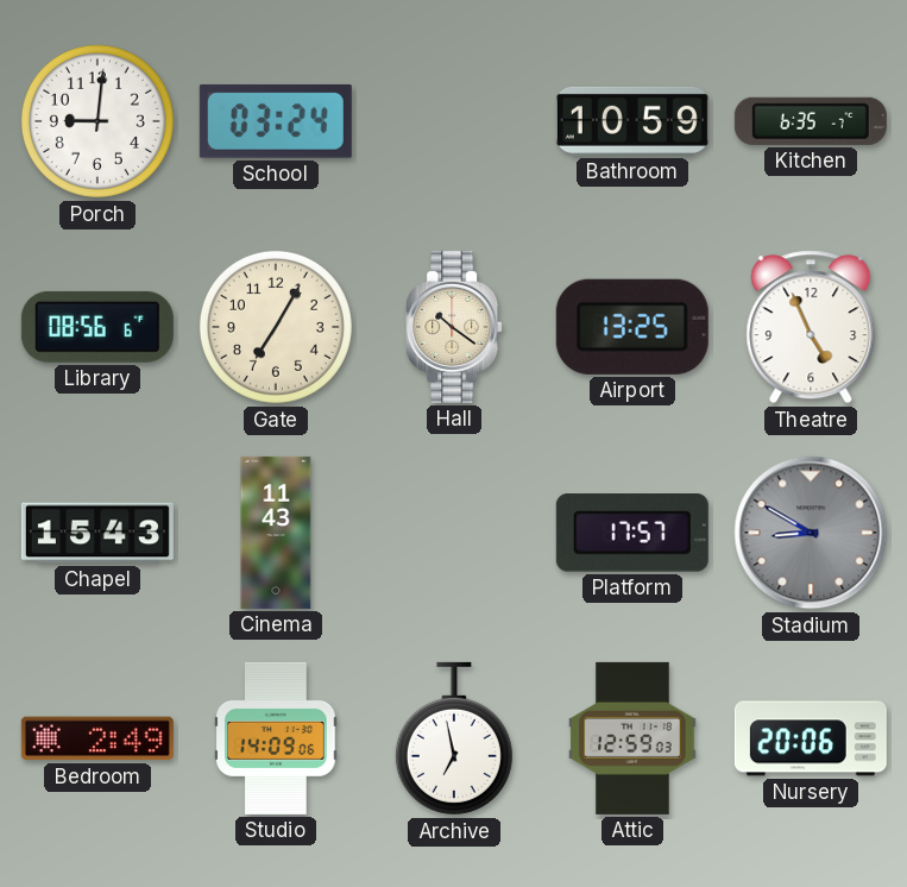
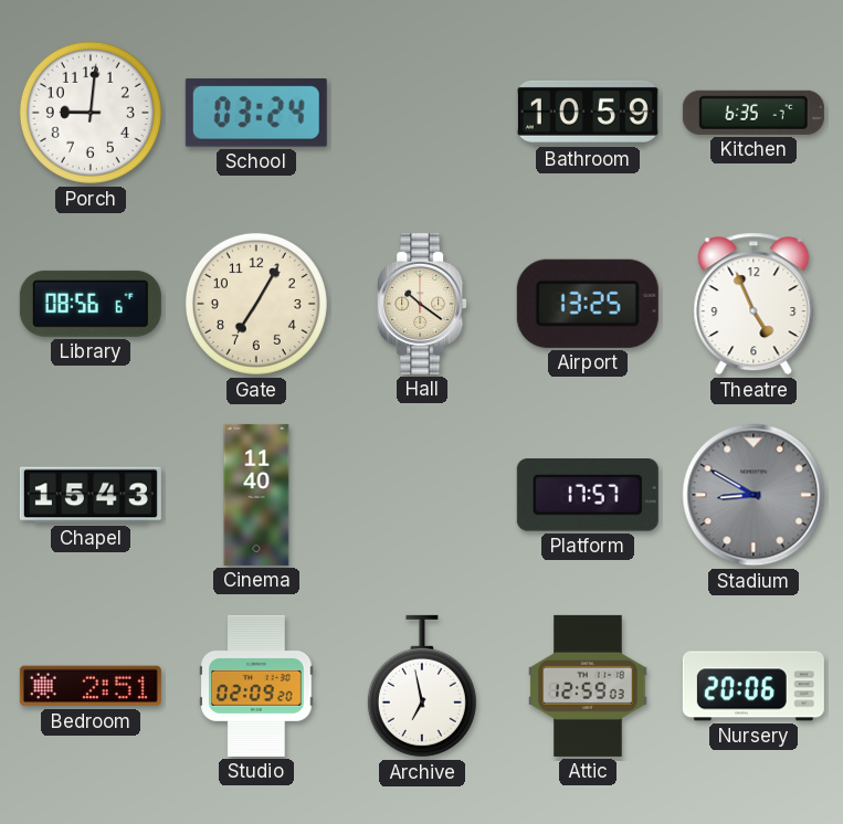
Cinema: 11:43 -> 11:40 (256, 495)
Bedroom: 2:49 -> 2:51 (91, 686)
Studio: 14:09 -> 02:09 (256, 686)
